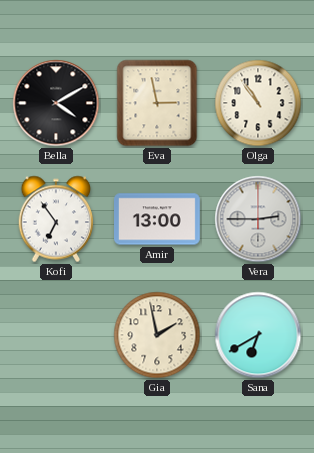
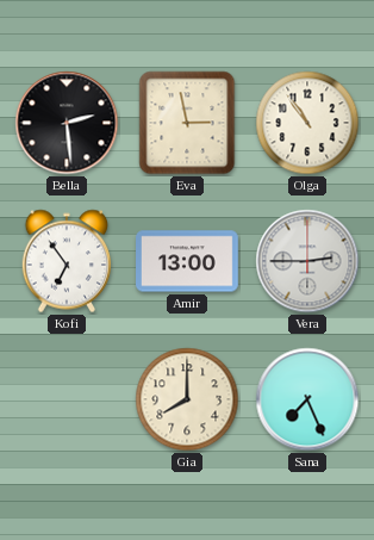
Bella: 4:10 -> 2:29 (67, 123)
Gia: 1:58 -> 8:00 (187, 399)
Sana: 6:40 -> 7:26 (307, 399)
